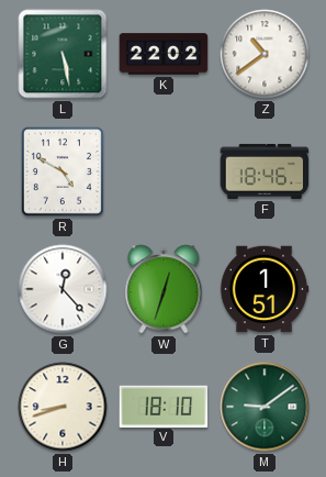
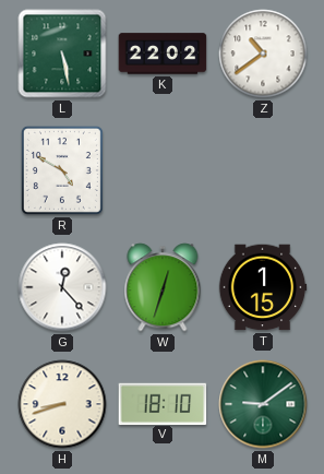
F: 18:46 -> none (265, 171)
T: 1:51 -> 1:15 (263, 287)
